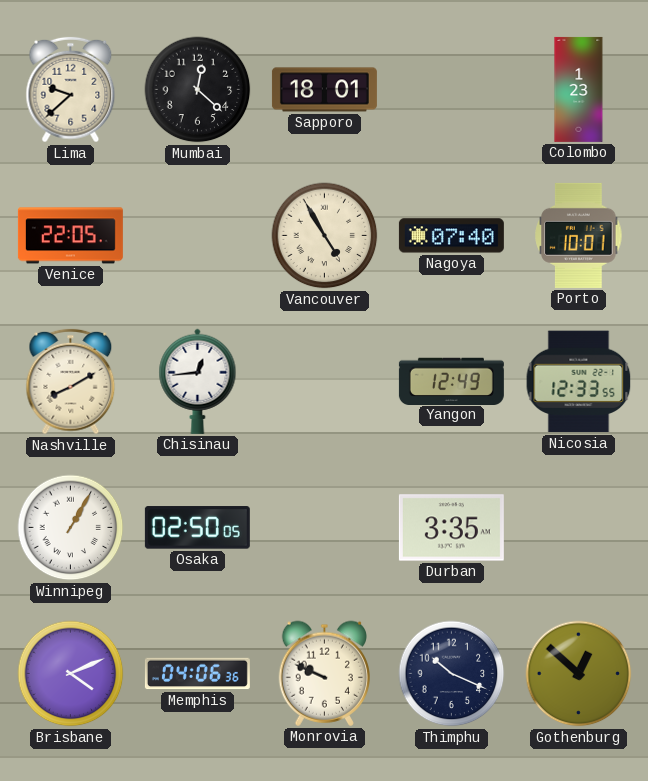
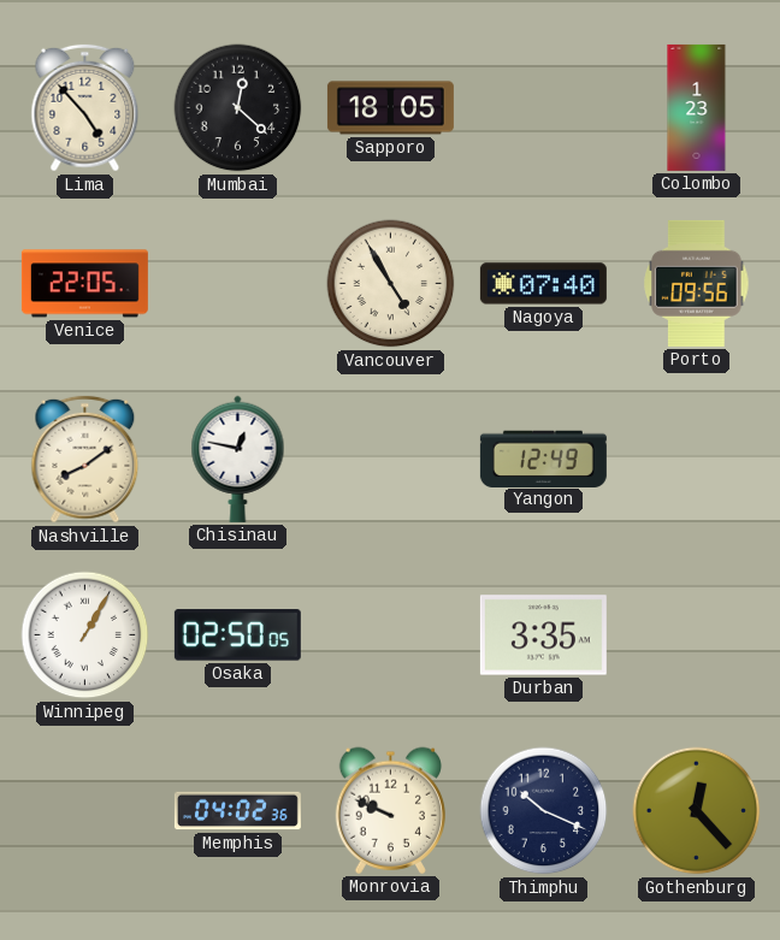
Lima: 9:38 -> 4:53 (85, 108)
Sapporo: 18:01 -> 18:05 (390, 108)
Porto: 10:01 -> 09:56 (697, 283)
Nashville: 8:10 -> 8:09 (85, 460)
Chisinau: 12:44 -> 12:47 (238, 459)
Nicosia: 12:33 -> none (579, 382)
Brisbane: 4:11 -> none (71, 674)
Memphis: 04:06 -> 04:02 (237, 811)
Gothenburg: 12:52 -> 12:23 (697, 811)
